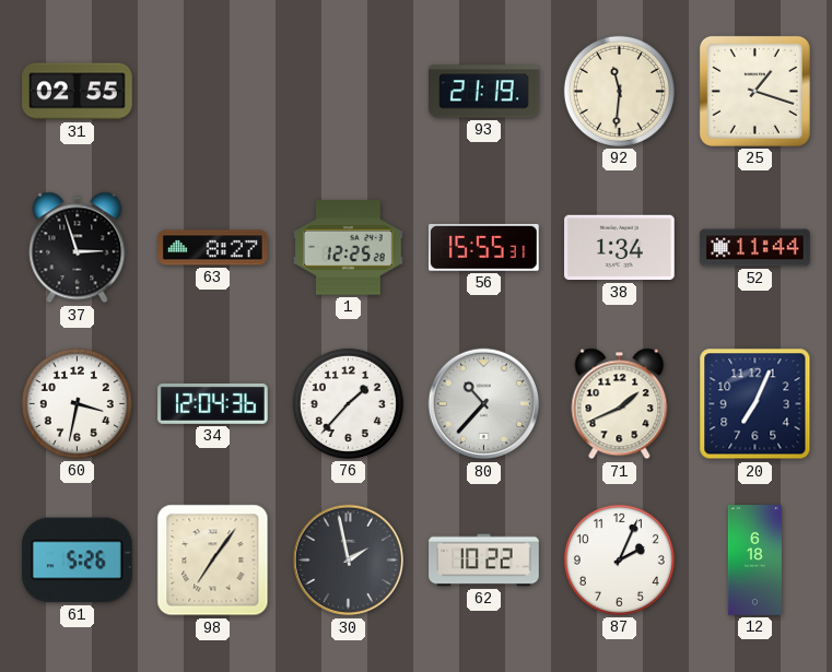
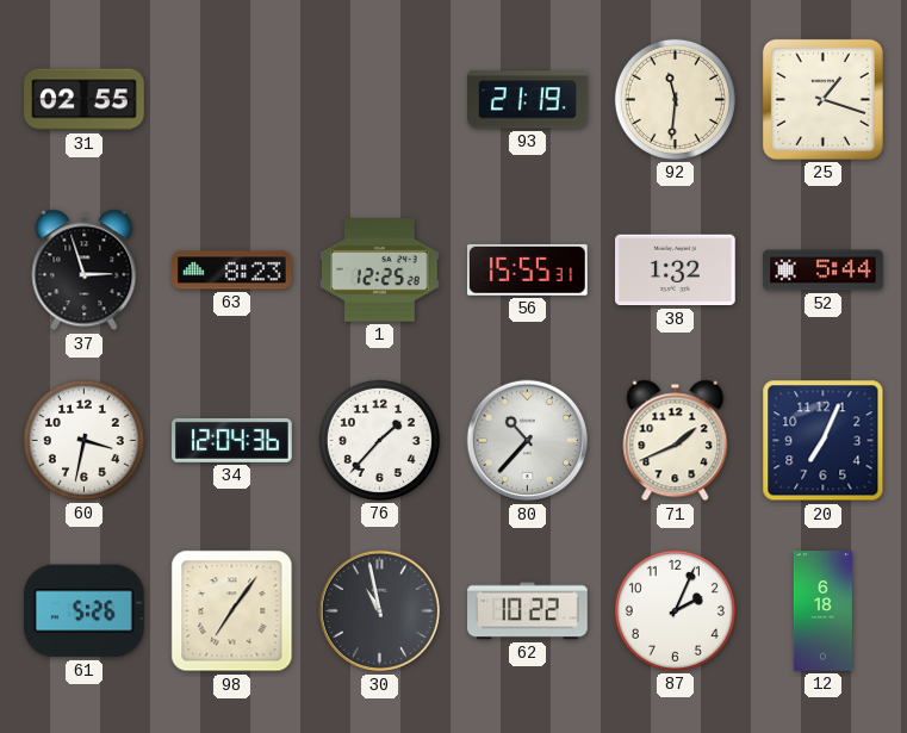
63: 8:27 -> 8:23 (232, 271)
38: 1:34 -> 1:32 (676, 271)
52: 11:44 -> 5:44 (824, 271)
30: 1:58 -> 10:58 (380, 611)
